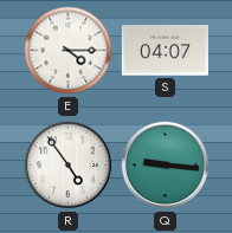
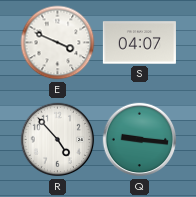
E: 4:15 -> 3:49 (58, 43)
R: 4:54 -> 4:53 (58, 140)
